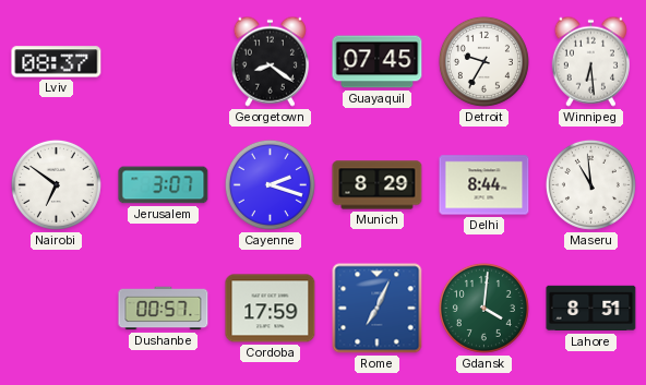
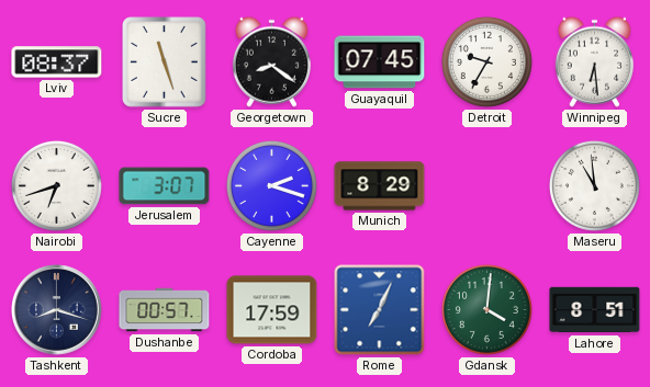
Sucre: none -> 11:27 (165, 62)
Nairobi: 6:51 -> 6:42 (56, 185)
Delhi: 8:44 -> none (484, 185)
Tashkent: none -> 8:18 (57, 310)
